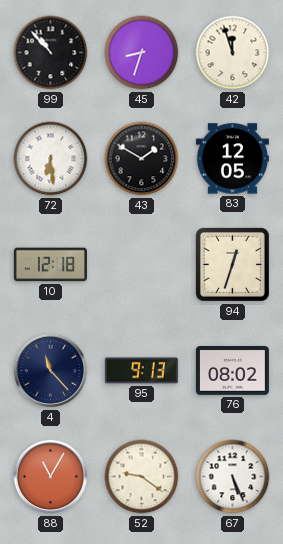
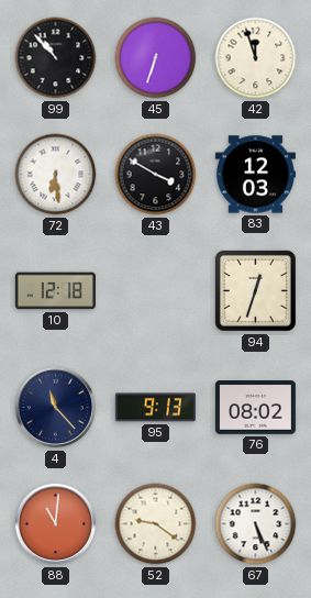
45: 8:33 -> 6:33 (156, 58)
43: 1:50 -> 3:50 (156, 175)
83: 12:05 -> 12:03 (255, 175)
88: 11:05 -> 11:01 (56, 524)
